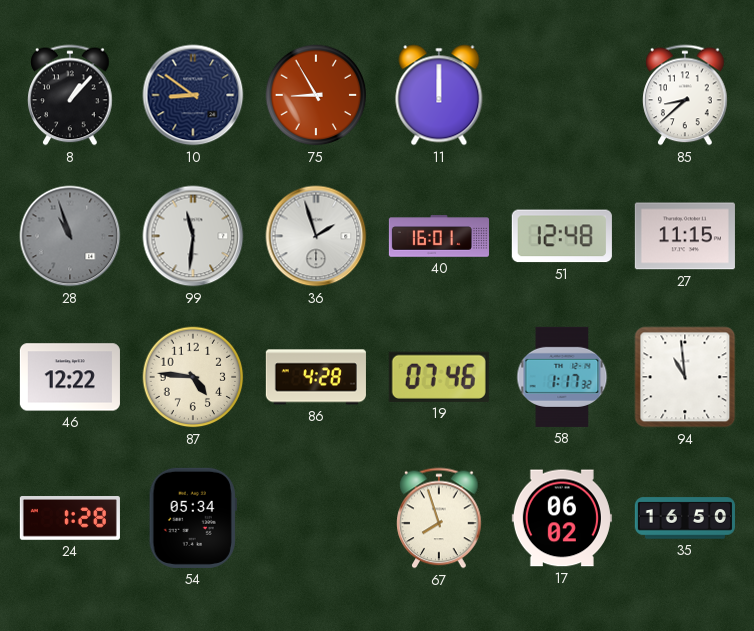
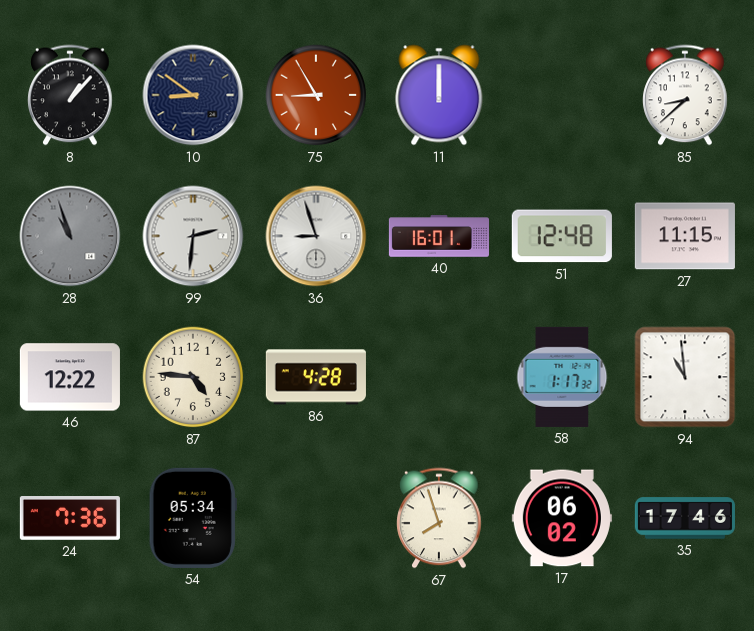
99: 11:31 -> 2:31 (193, 236)
36: 1:57 -> 8:57 (316, 236)
19: 07:46 -> none (439, 377)
24: 1:28 -> 7:36 (70, 519)
35: 16:50 -> 17:46 (685, 518)
